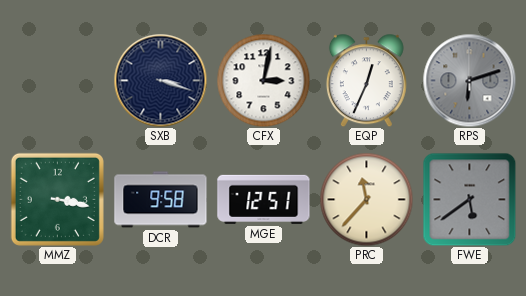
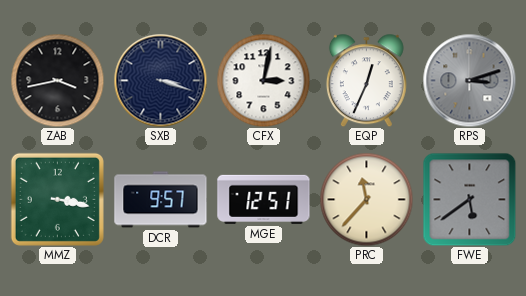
ZAB: none -> 3:43 (57, 80)
RPS: 6:12 -> 3:12 (469, 80)
DCR: 9:58 -> 9:57 (161, 200)
